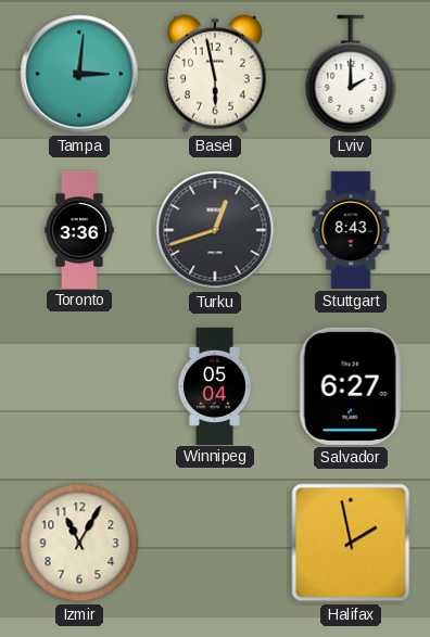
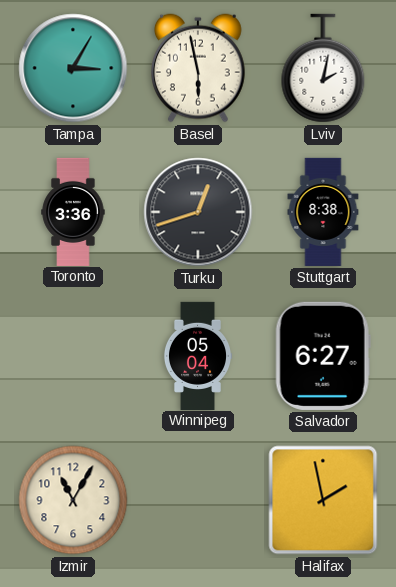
Tampa: 3:01 -> 3:05 (73, 68)
Lviv: 2:00 -> 2:02 (323, 68)
Stuttgart: 8:43 -> 8:38 (323, 212)
